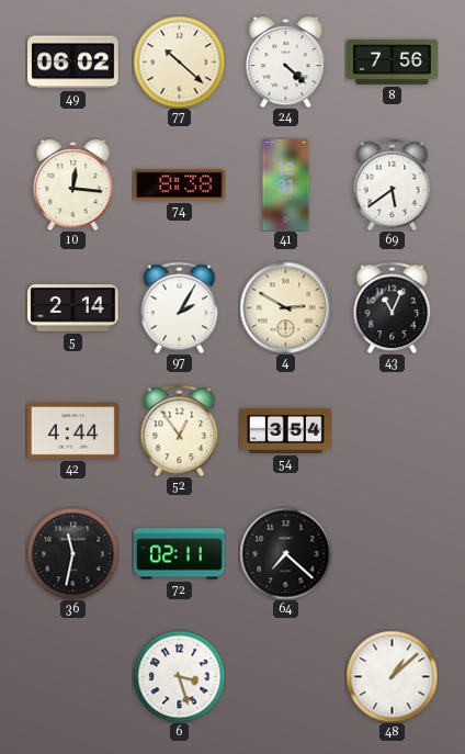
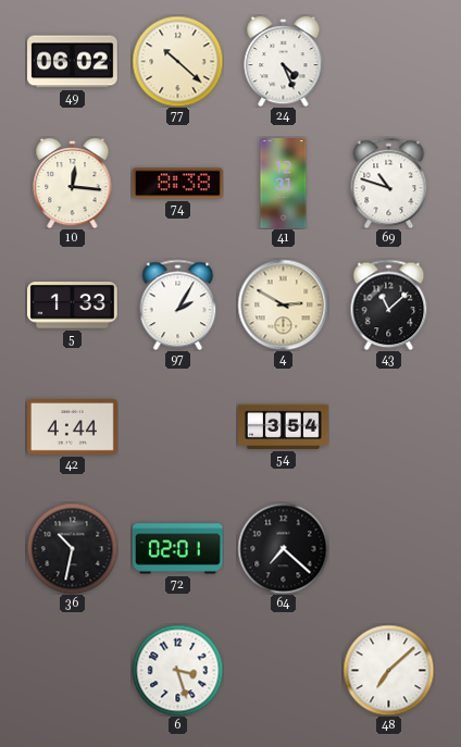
24: 4:22 -> 4:26 (284, 61)
8: 7:56 -> none (393, 61)
69: 5:39 -> 10:48 (389, 183)
5: 2:14 -> 1:33 (72, 306)
43: 11:04 -> 11:08 (389, 304)
52: 12:54 -> none (180, 430)
36: 11:32 -> 10:32 (72, 548)
72: 02:11 -> 02:01 (177, 549)
48: 1:08 -> 7:08 (388, 670)
